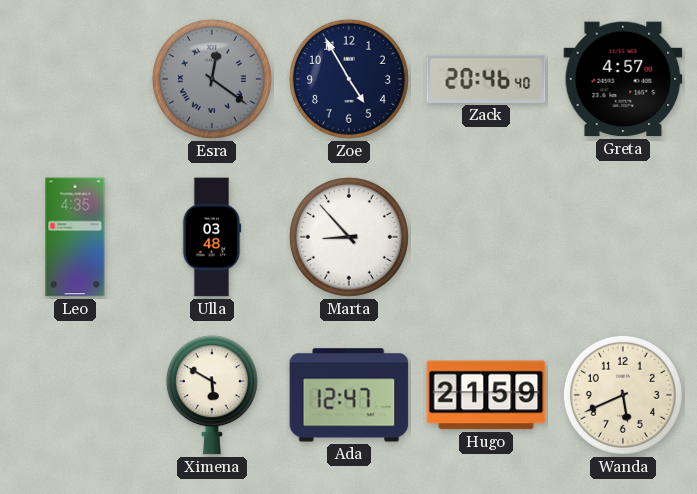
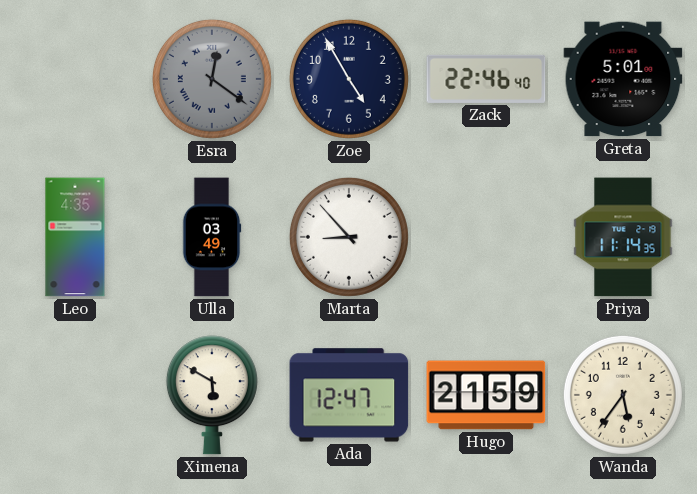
Zack: 20:46 -> 22:46 (486, 79)
Greta: 4:57 -> 5:01 (623, 79)
Ulla: 03:48 -> 03:49 (212, 237)
Priya: none -> 11:14 (623, 237)
Wanda: 5:41 -> 5:36 (623, 395)
